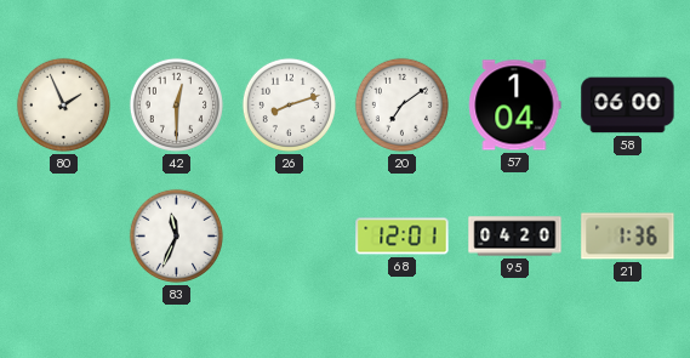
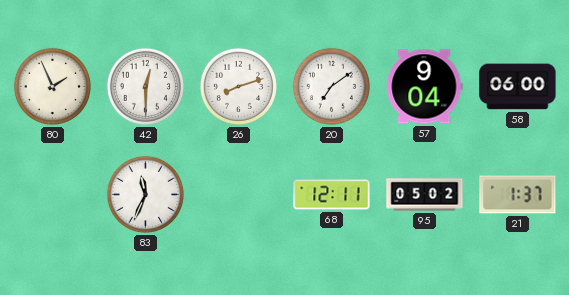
57: 1:04 -> 9:04 (425, 87)
68: 12:01 -> 12:11 (332, 195)
95: 04:20 -> 05:02 (425, 195)
21: 1:36 -> 1:37 (518, 195)
